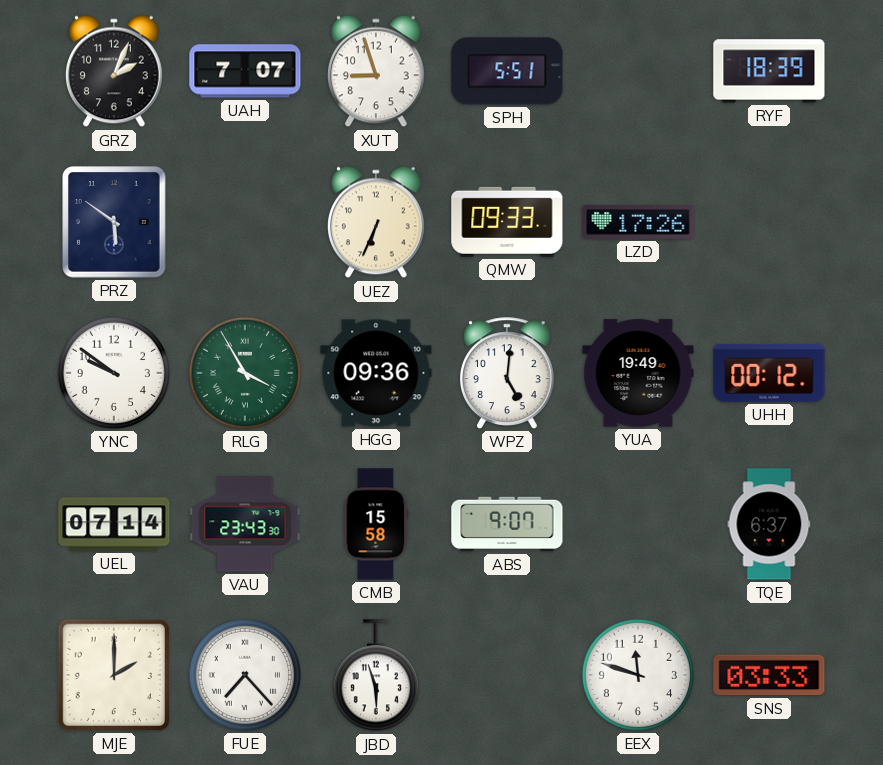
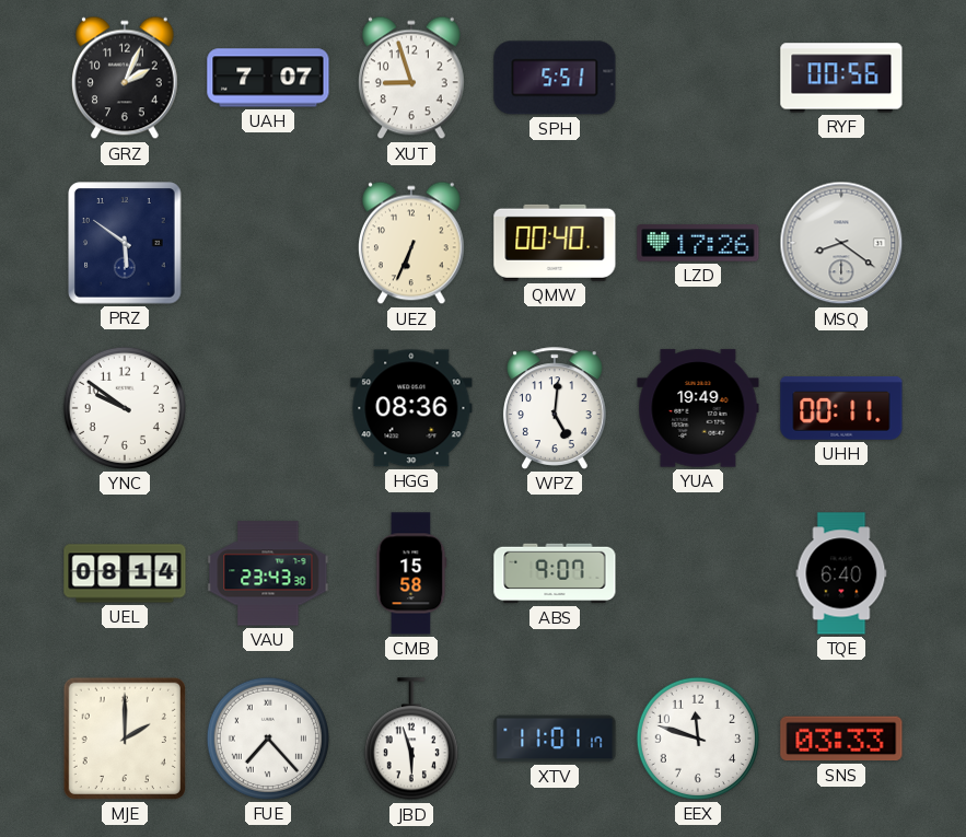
RYF: 18:39 -> 00:56 (841, 78)
QMW: 09:33 -> 00:40 (555, 243)
MSQ: none -> 8:21 (841, 243)
RLG: 3:55 -> none (245, 373)
HGG: 09:36 -> 08:36 (411, 408)
UHH: 00:12 -> 00:11 (841, 408)
UEL: 07:14 -> 08:14 (125, 573)
TQE: 6:37 -> 6:40 (841, 573)
XTV: none -> 11:01 (555, 739)
